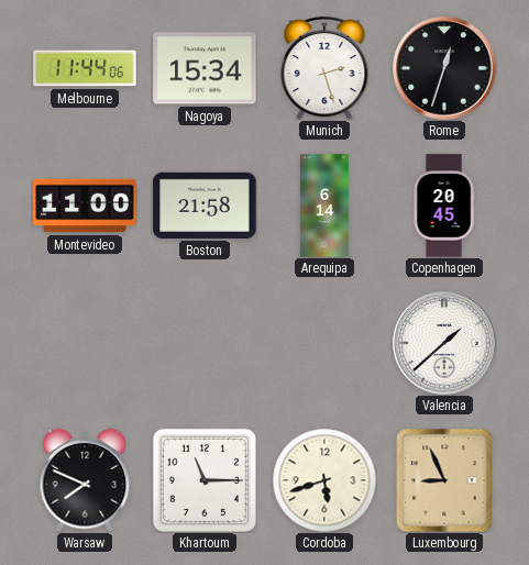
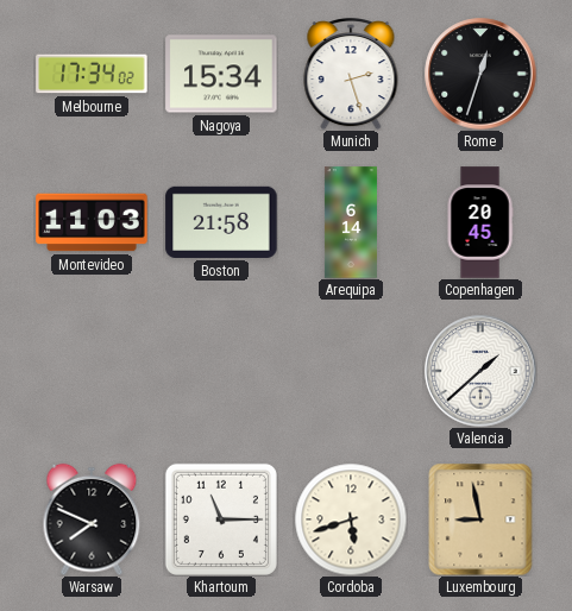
Melbourne: 11:44 -> 17:34 (92, 74)
Montevideo: 11:00 -> 11:03 (92, 222)
Luxembourg: 8:56 -> 8:58 (480, 519)
